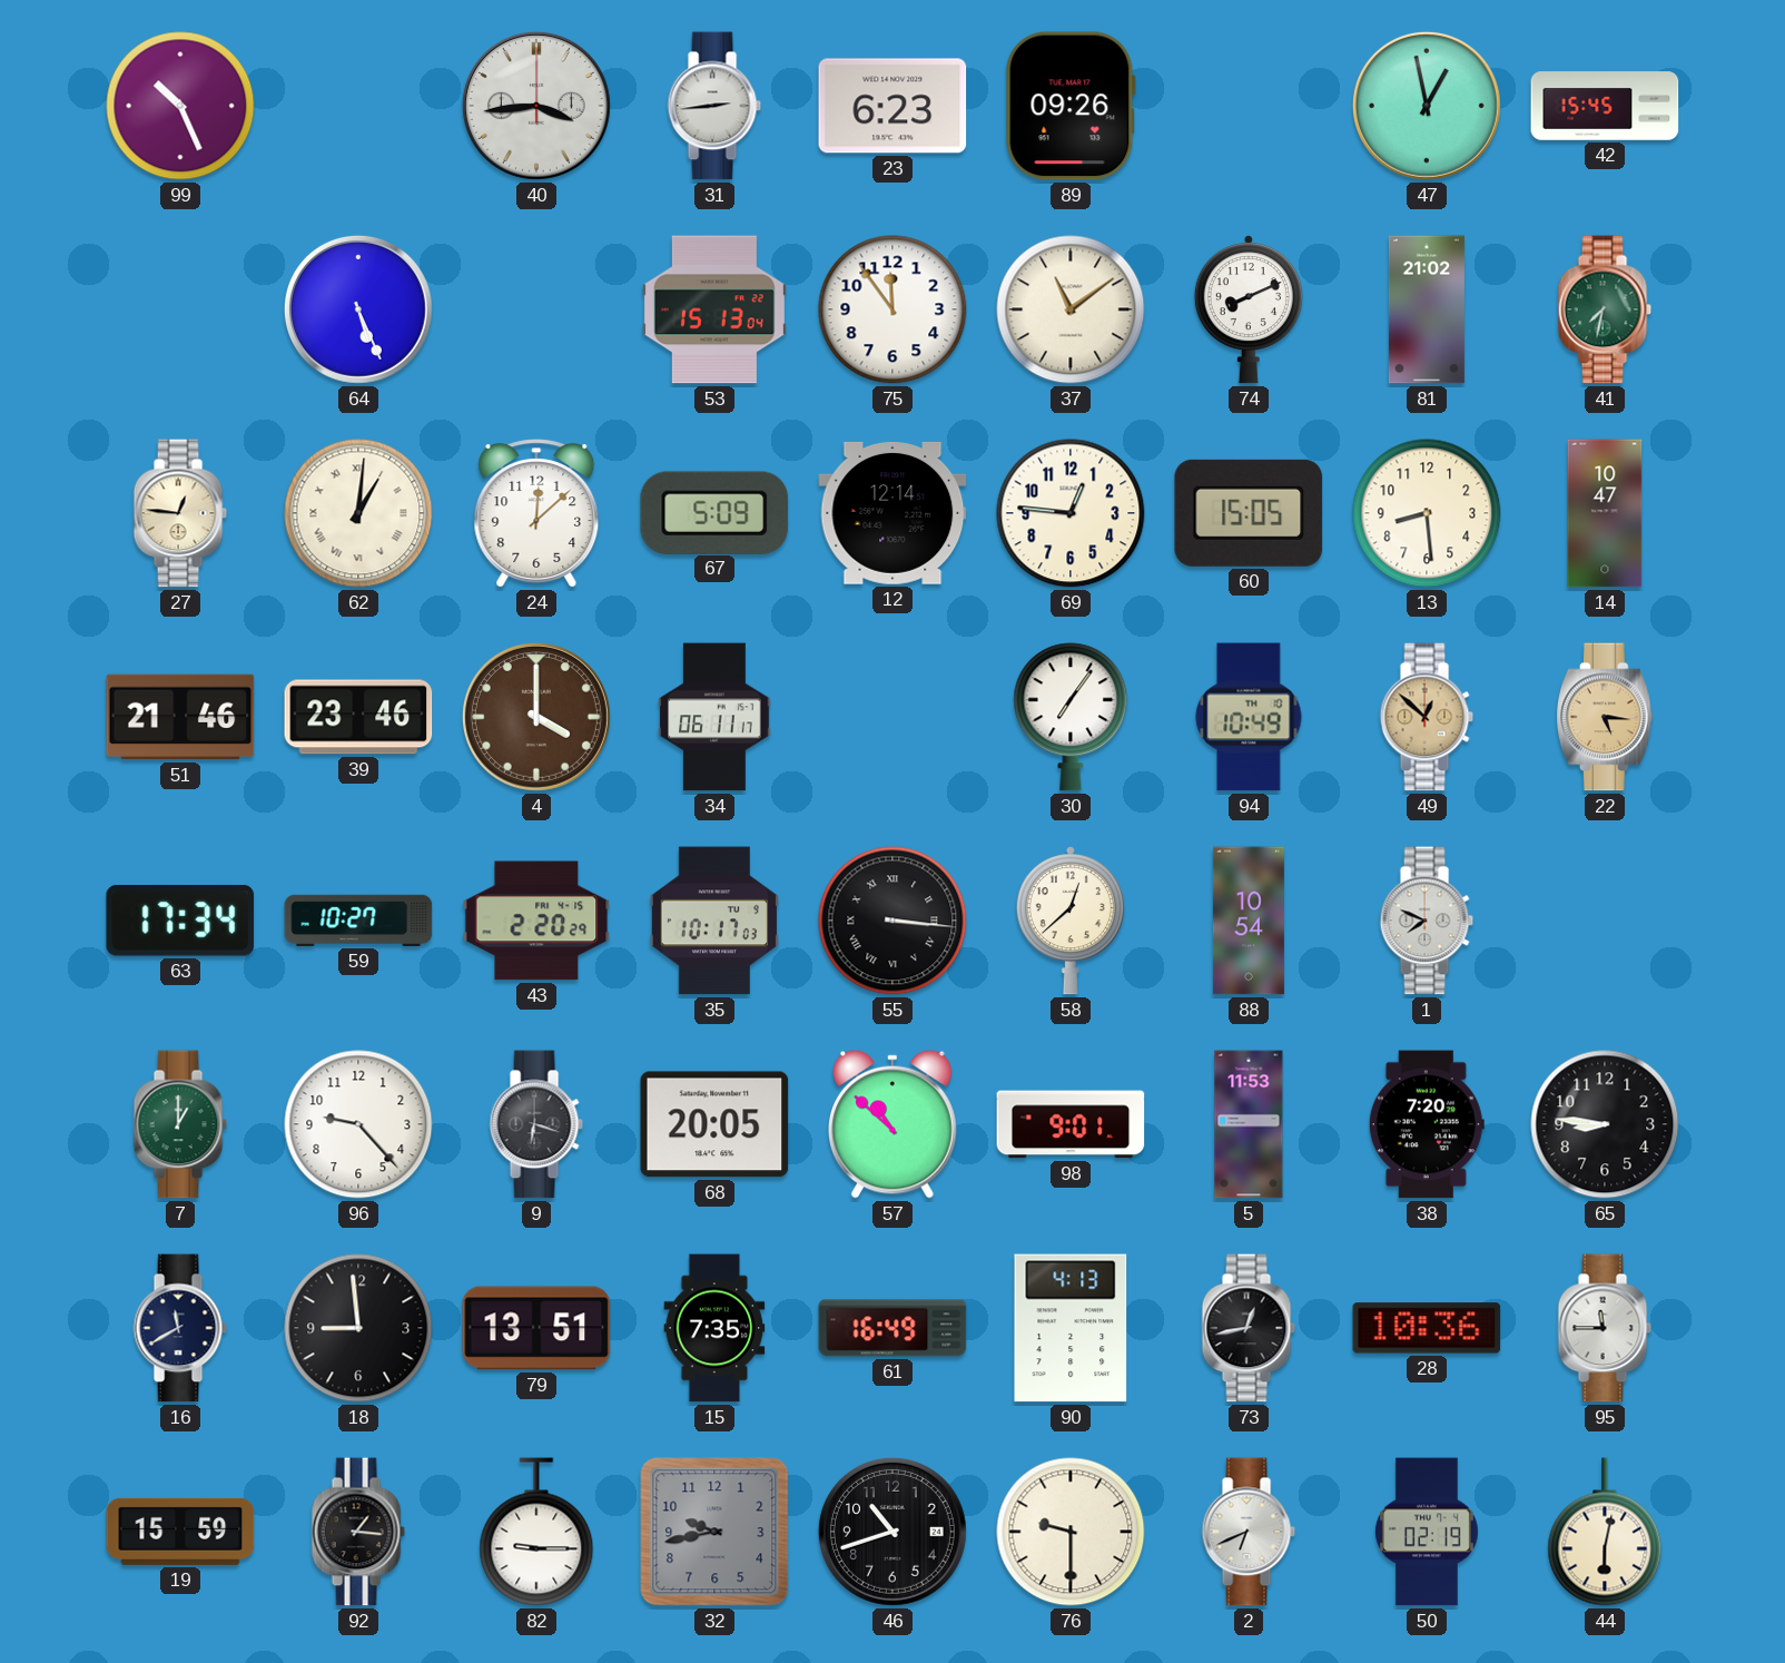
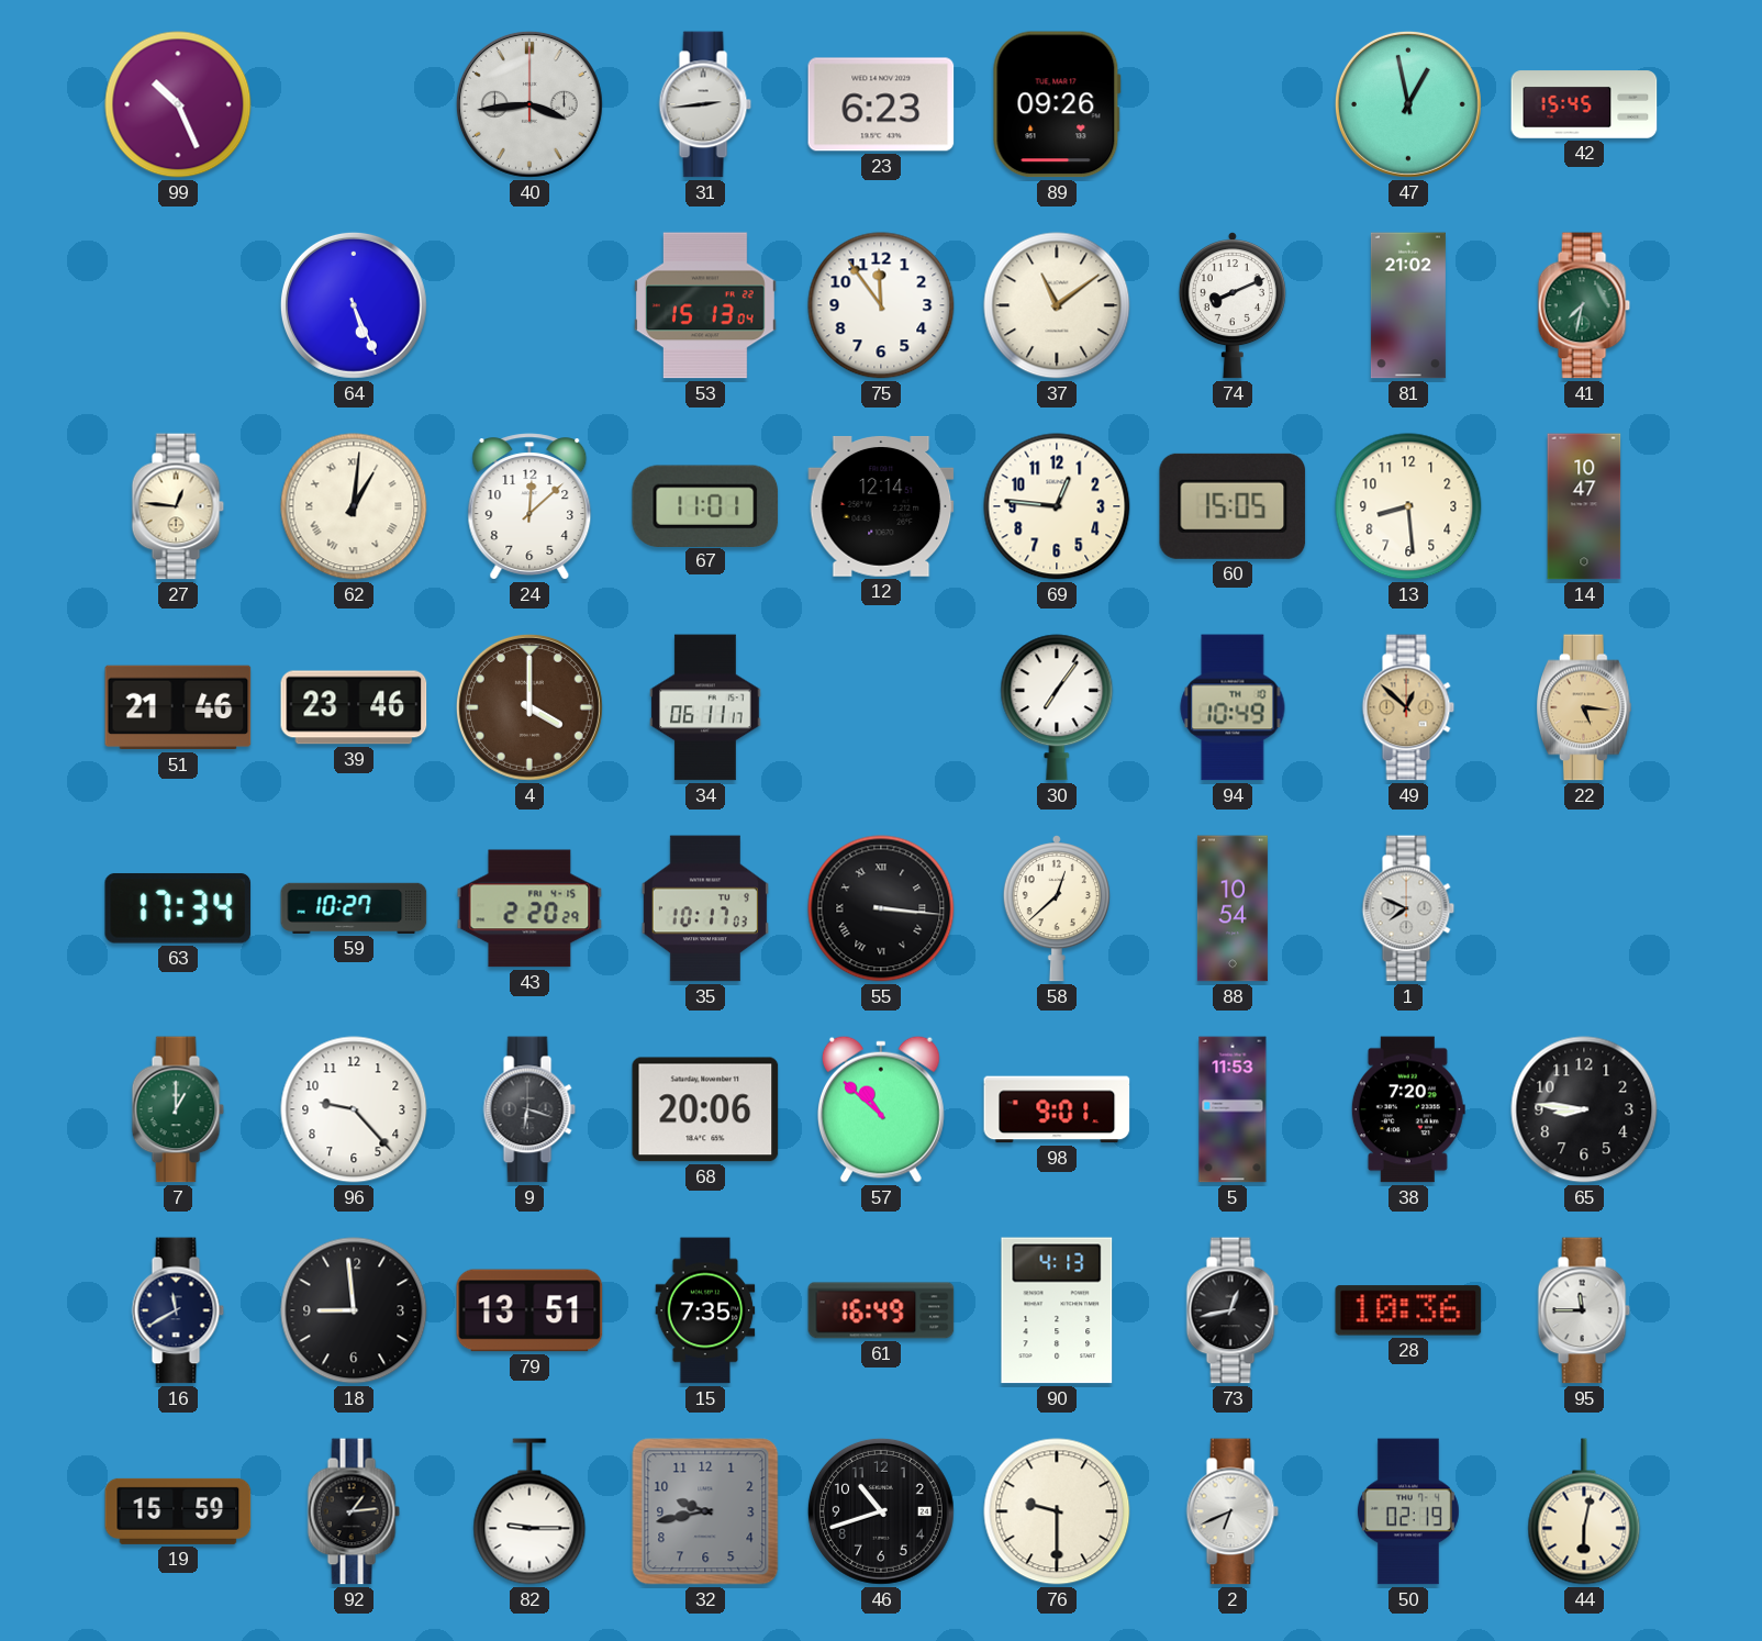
67: 5:09 -> 11:01 (705, 505)
68: 20:05 -> 20:06 (705, 1109)
92: 1:16 -> 1:14 (354, 1511)
